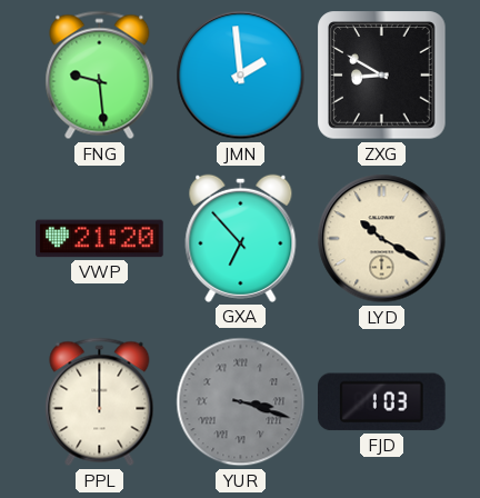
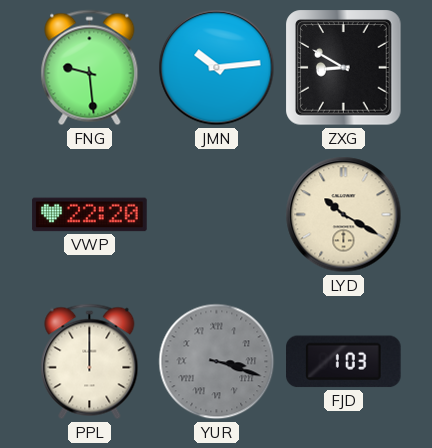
JMN: 1:59 -> 10:14 (217, 68)
VWP: 21:20 -> 22:20 (90, 215)
GXA: 6:53 -> none (241, 238)
